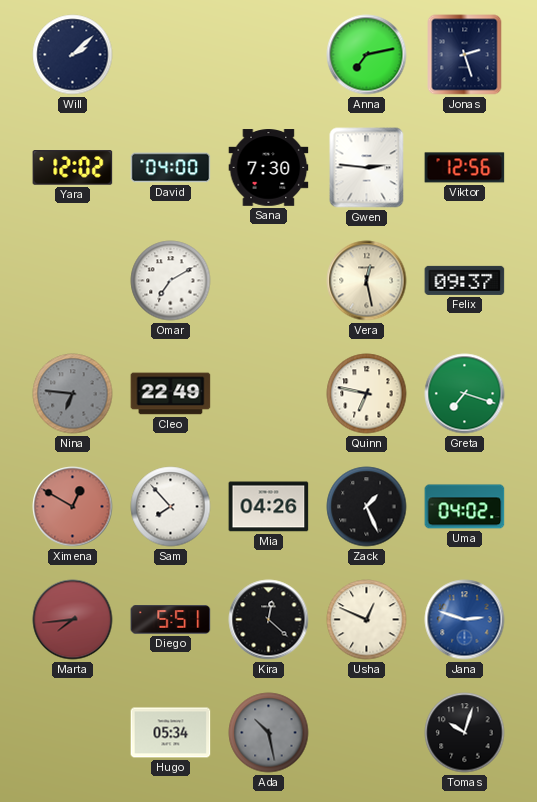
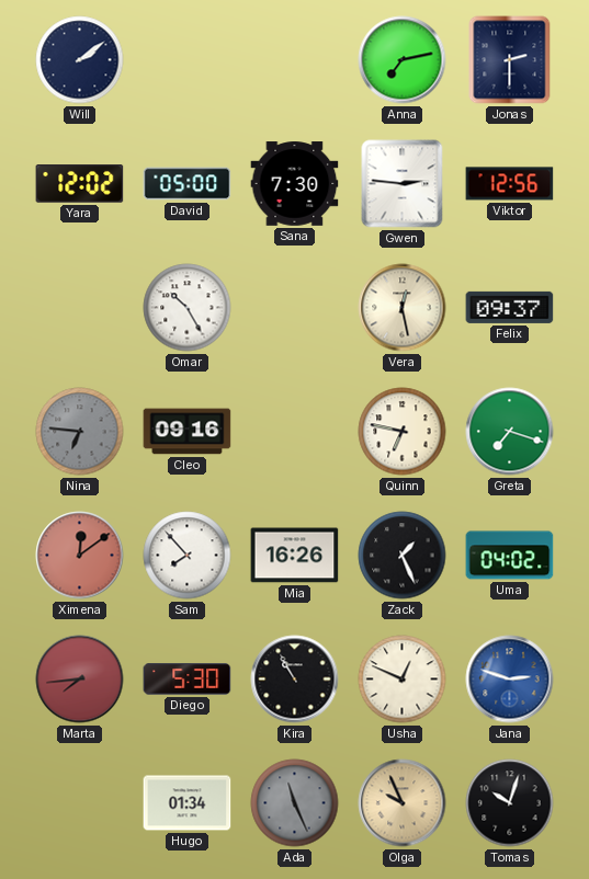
Will: 2:08 -> 2:09 (80, 60)
Jonas: 2:27 -> 2:30 (510, 60)
David: 04:00 -> 05:00 (188, 184)
Omar: 7:10 -> 10:25 (188, 308)
Cleo: 22:49 -> 09:16 (188, 432)
Ximena: 12:50 -> 12:09 (80, 556)
Mia: 04:26 -> 16:26 (295, 556)
Diego: 5:51 -> 5:30 (188, 680)
Kira: 12:22 -> 10:55 (295, 680)
Hugo: 05:34 -> 01:34 (188, 803)
Ada: 10:28 -> 11:26 (295, 803)
Olga: none -> 9:56 (403, 803)
